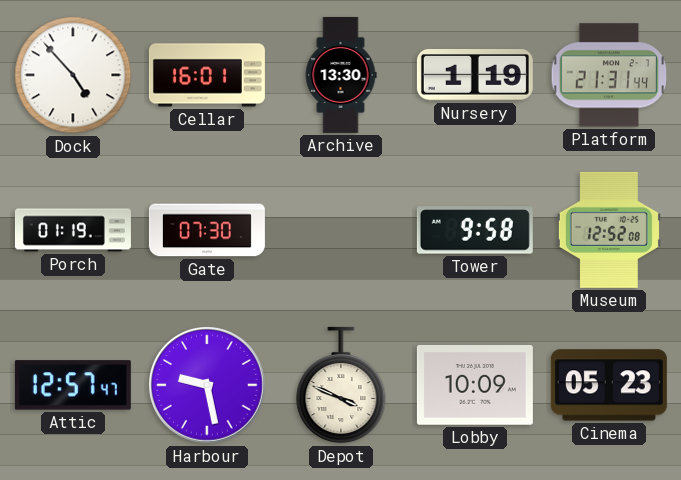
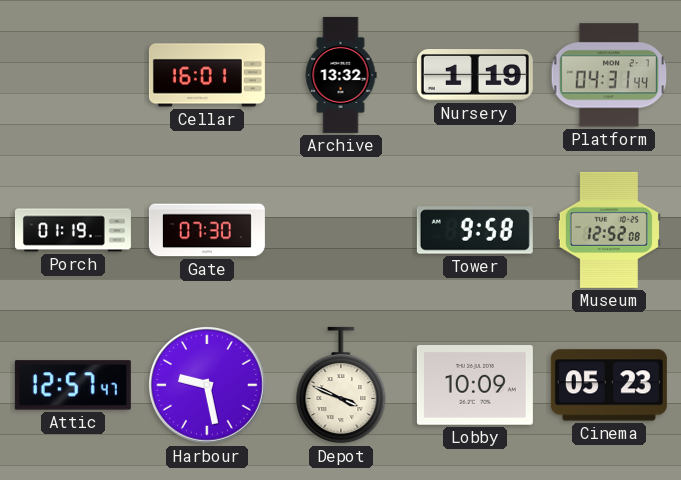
Dock: 4:53 -> none (73, 75)
Archive: 13:30 -> 13:32 (341, 75)
Platform: 21:31 -> 04:31 (609, 75)
